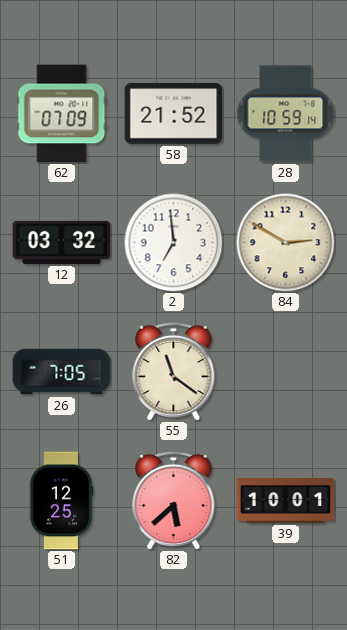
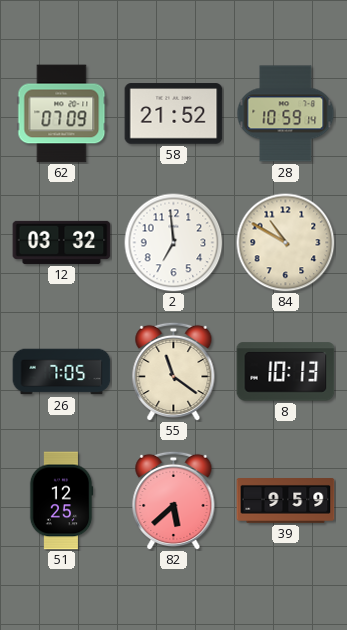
84: 2:50 -> 10:50 (286, 243)
8: none -> 10:13 (286, 372)
39: 10:01 -> 9:59 (286, 501)
